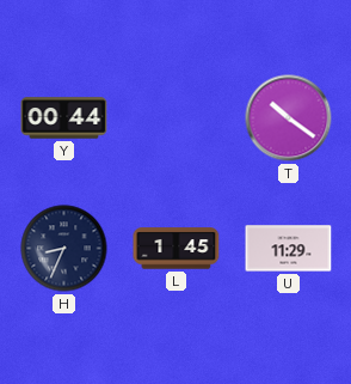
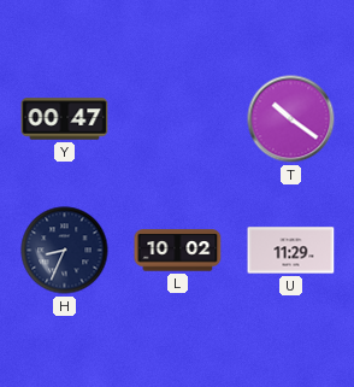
Y: 00:44 -> 00:47 (65, 119)
L: 1:45 -> 10:02 (178, 251)
